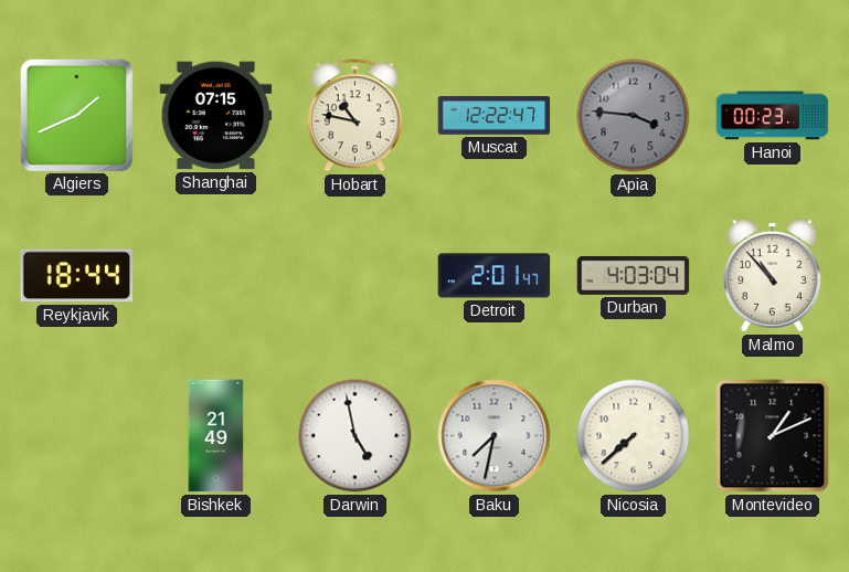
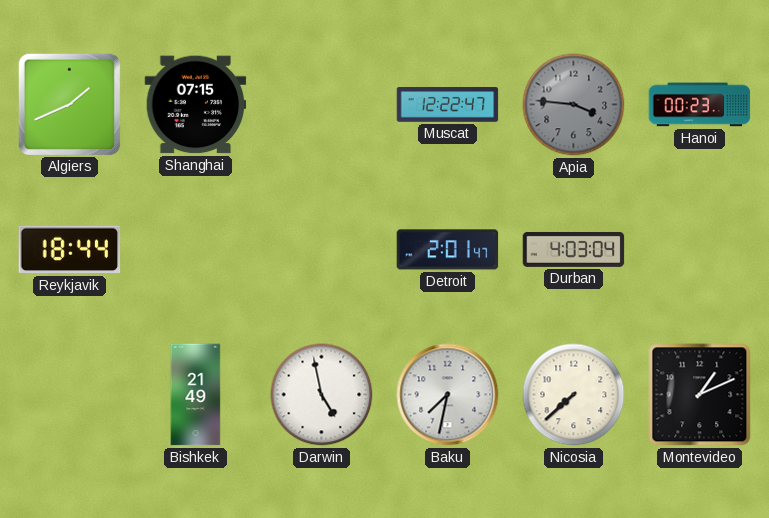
Hobart: 10:47 -> none (354, 116)
Malmo: 10:53 -> none (772, 275)
